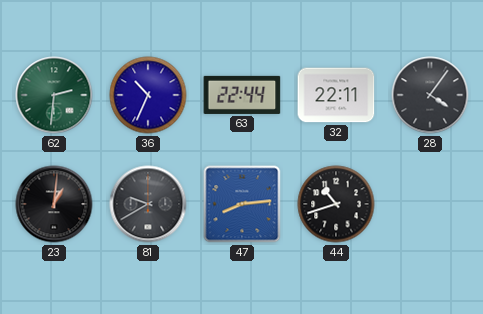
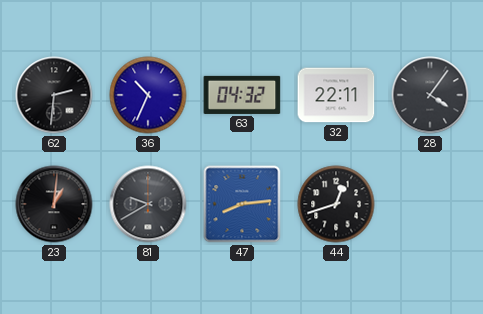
62 dial: green -> black (54, 95)
63: 22:44 -> 04:32 (242, 95)
44: 10:42 -> 12:42 (336, 204)
